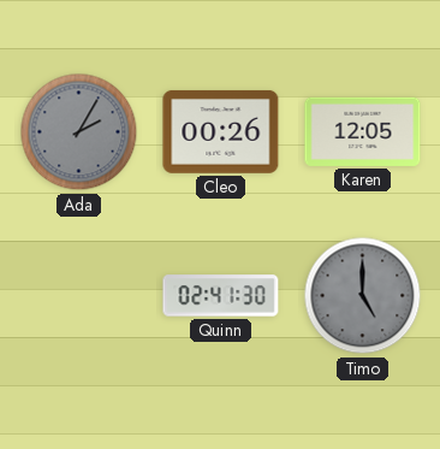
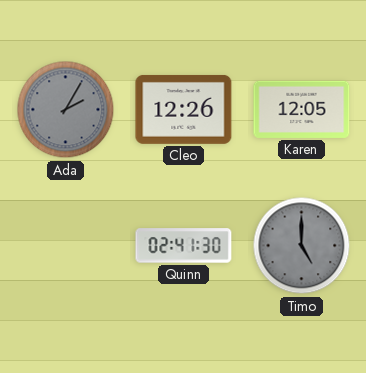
Cleo: 00:26 -> 12:26 (184, 109)
